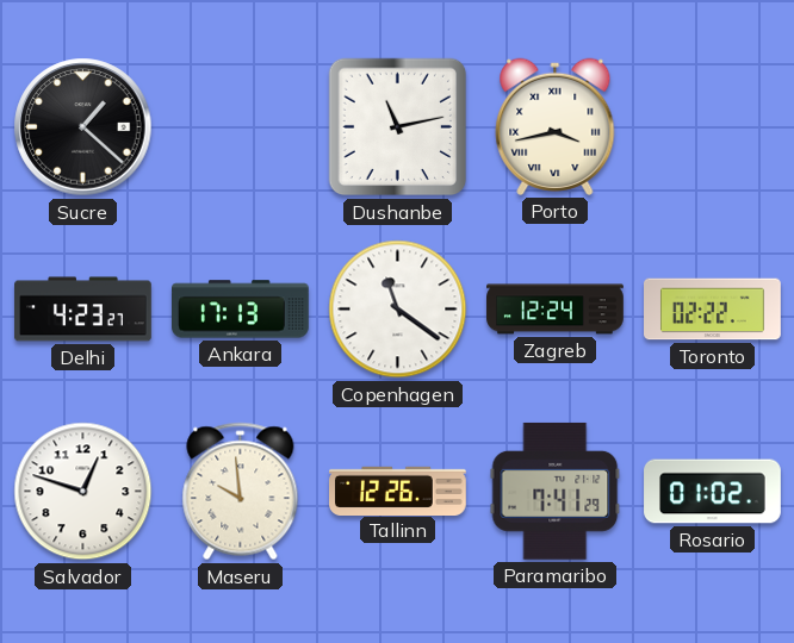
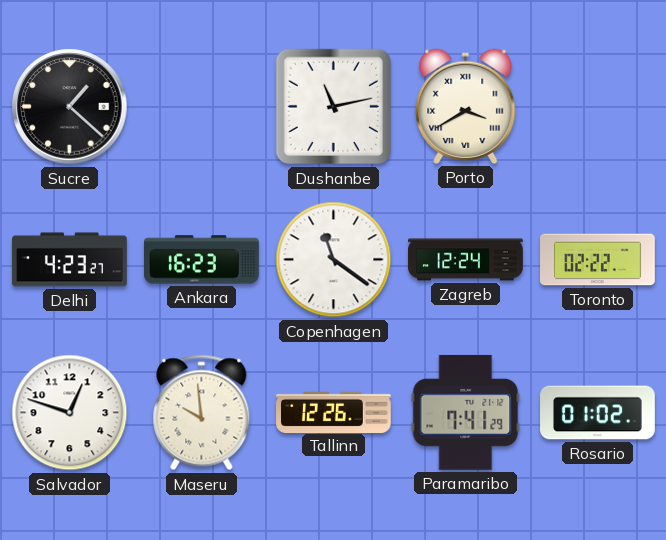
Porto: 3:43 -> 3:40 (466, 106)
Ankara: 17:13 -> 16:23 (202, 260)
